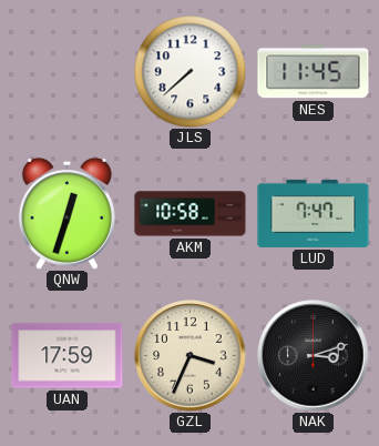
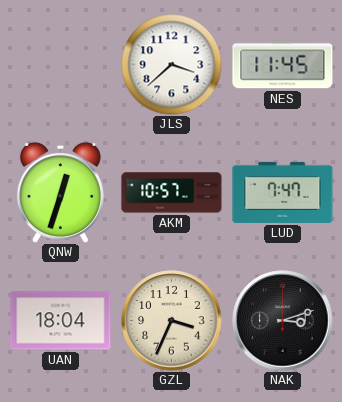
JLS: 7:38 -> 3:38 (172, 65)
AKM: 10:58 -> 10:57 (172, 193)
UAN: 17:59 -> 18:04 (61, 321)
